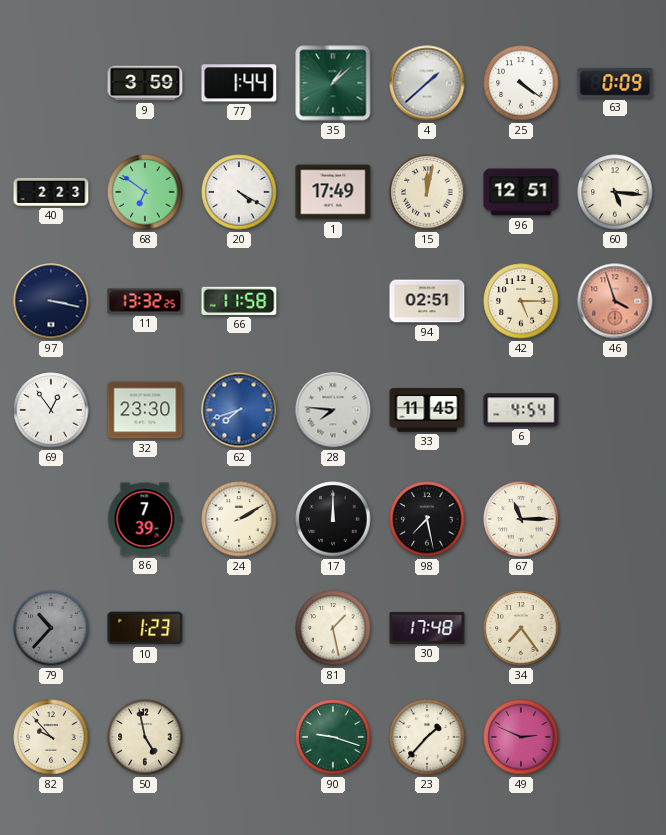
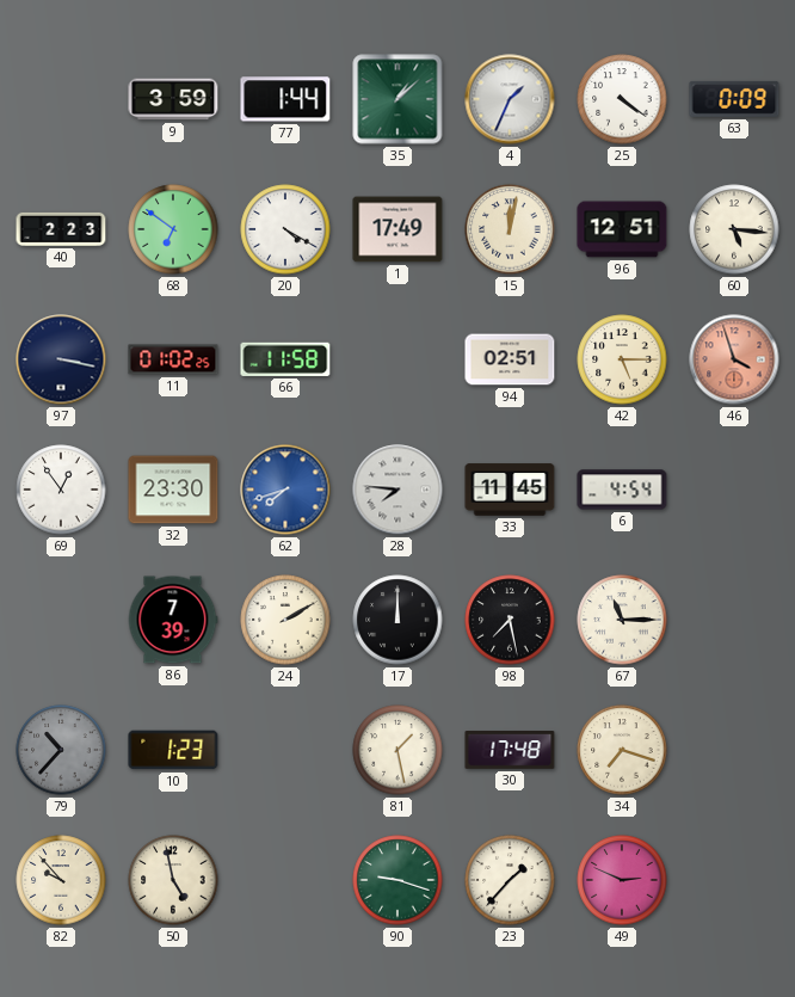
4: 1:38 -> 1:34 (510, 99)
11: 13:32 -> 01:02 (173, 359)
34: 7:24 -> 7:18 (622, 750)
